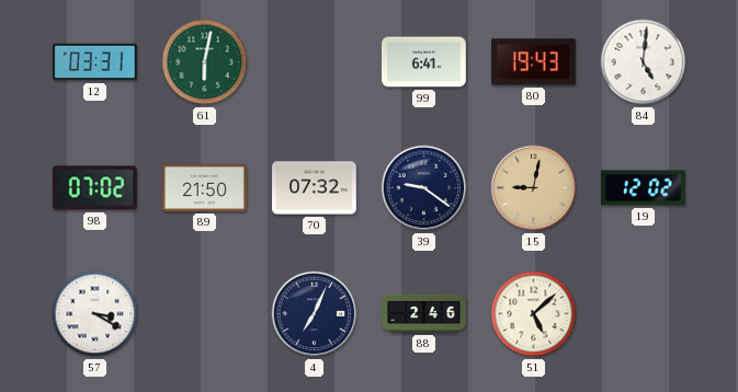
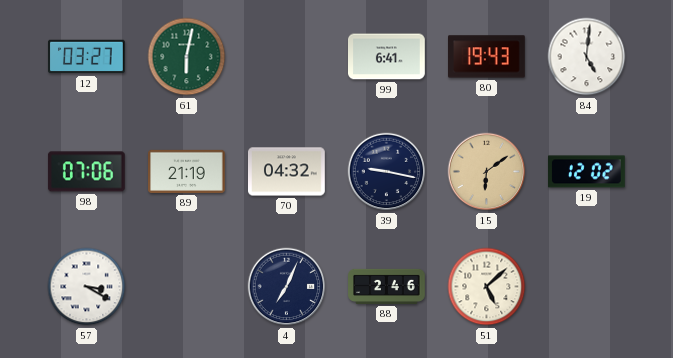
12: 03:31 -> 03:27 (87, 57)
98: 07:02 -> 07:06 (86, 172)
89: 21:50 -> 21:19 (187, 171)
70: 07:32 -> 04:32 (287, 172)
39: 9:21 -> 9:17 (387, 172)
15: 9:02 -> 6:09 (487, 172)
